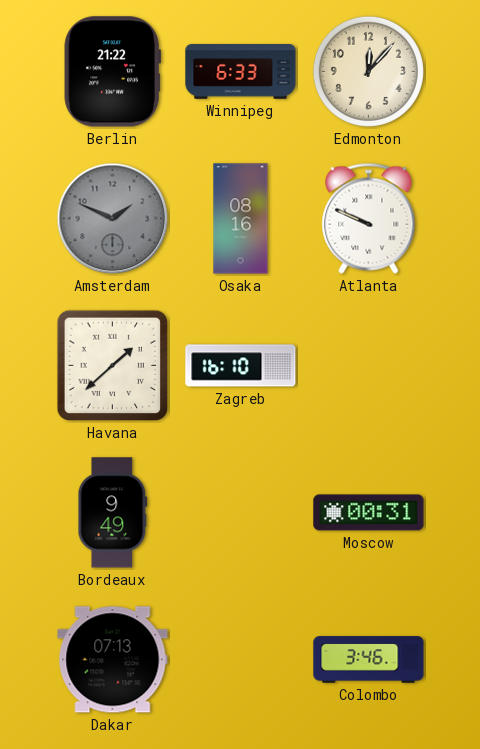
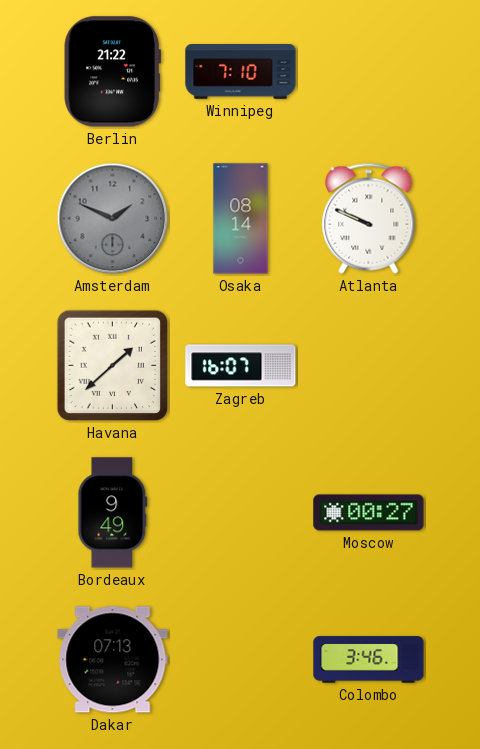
Winnipeg: 6:33 -> 7:10 (241, 72)
Edmonton: 12:07 -> none (368, 71)
Osaka: 08:16 -> 08:14 (241, 219)
Zagreb: 16:10 -> 16:07 (241, 366)
Moscow: 00:31 -> 00:27 (369, 513)
